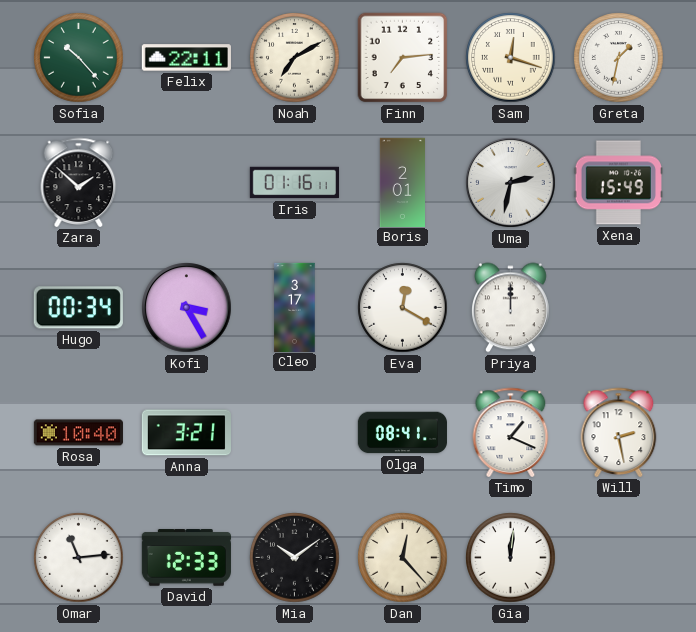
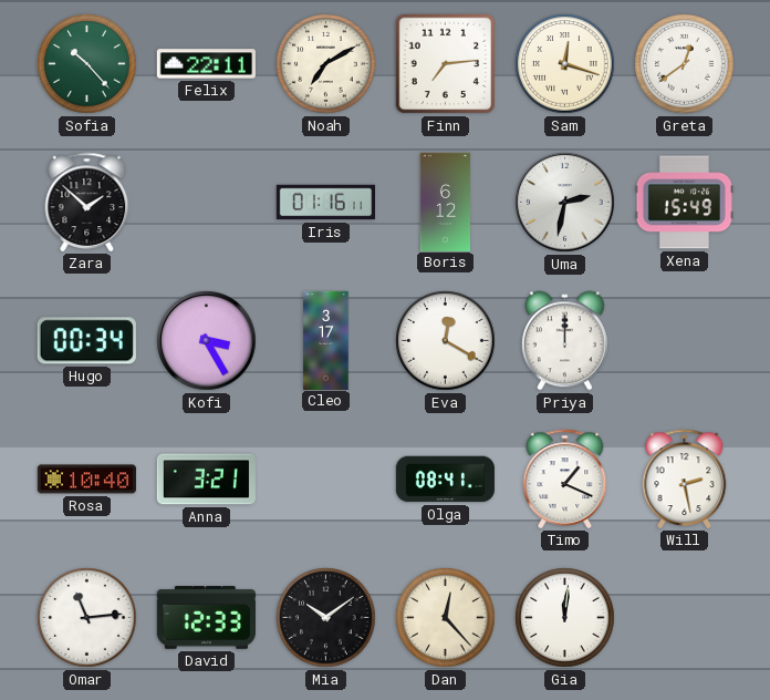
Greta: 1:32 -> 12:39 (685, 64)
Boris: 2:01 -> 6:12 (446, 202)
